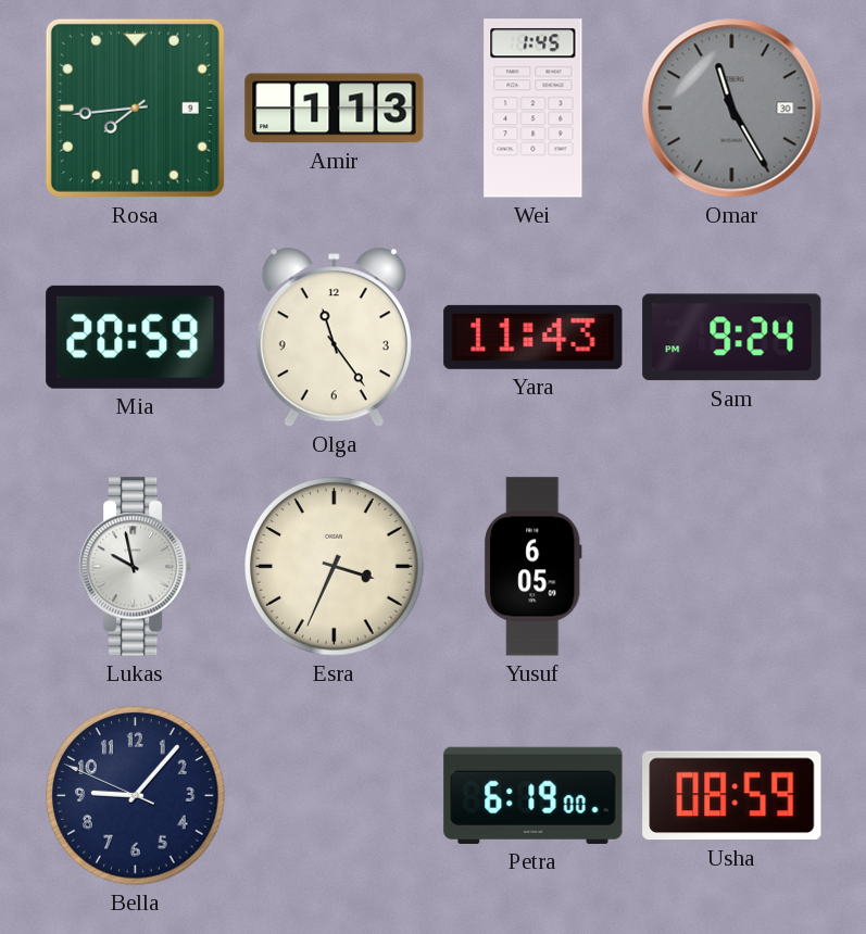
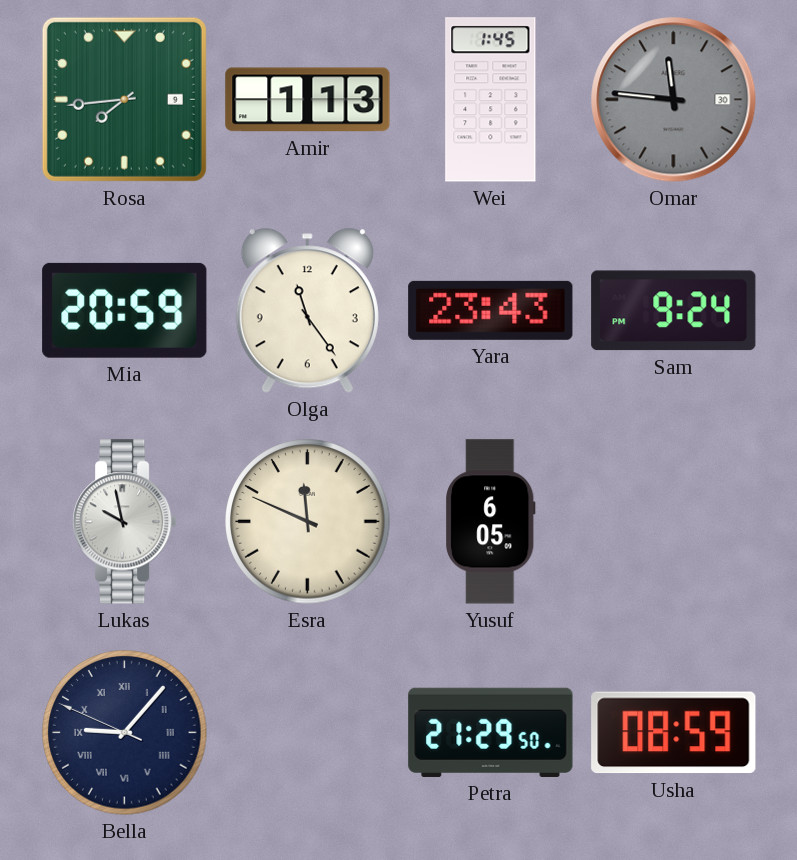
Omar: 11:25 -> 11:46 (674, 100)
Yara: 11:43 -> 23:43 (491, 310)
Esra: 3:34 -> 11:49 (308, 522)
Bella numerals: Arabic -> Roman (125, 733)
Petra: 6:19 -> 21:29 (491, 732)
